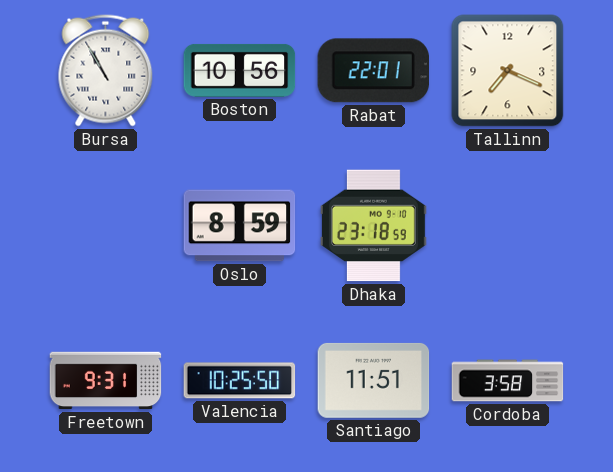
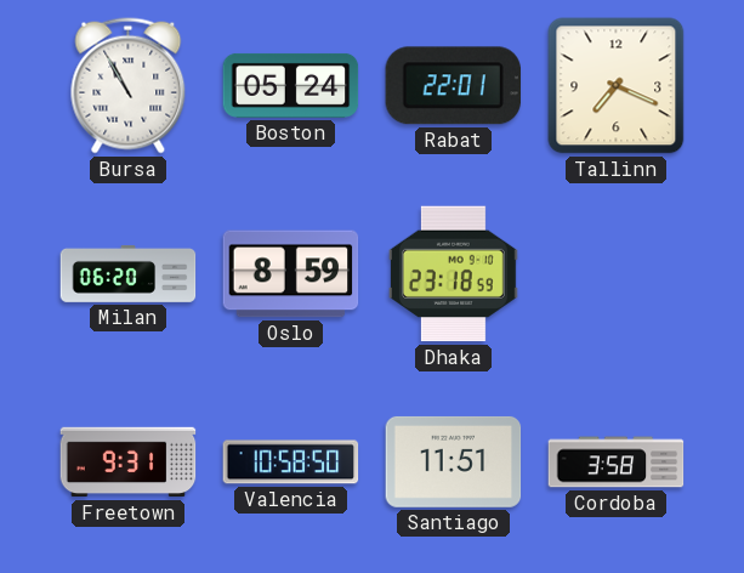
Boston: 10:56 -> 05:24 (291, 85)
Milan: none -> 06:20 (129, 274)
Valencia: 10:25 -> 10:58 (291, 463)
